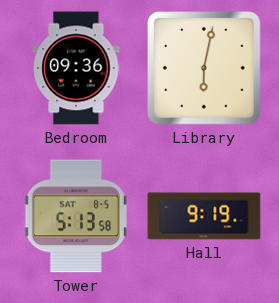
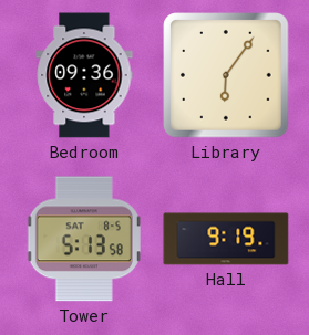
Library: 6:02 -> 6:06 (226, 75)
